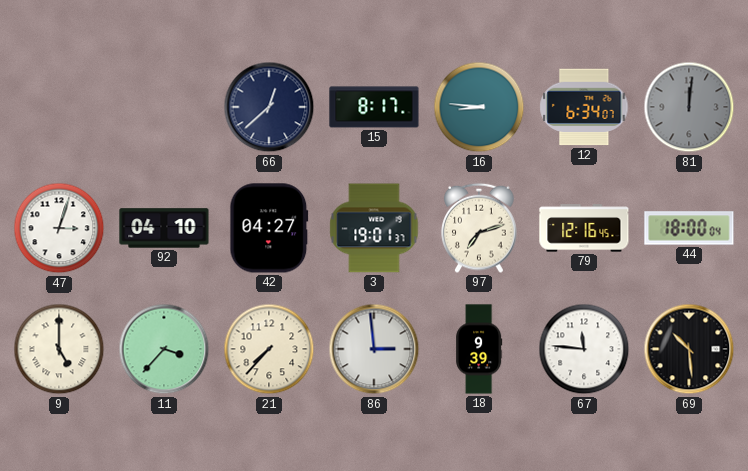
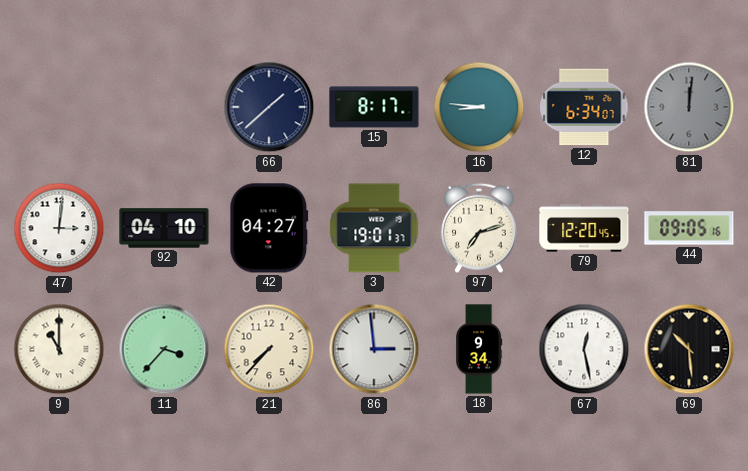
66: 12:38 -> 1:38 (269, 107)
47: 3:03 -> 3:01 (59, 228)
79: 12:16 -> 12:20 (584, 228)
44: 18:00 -> 09:05 (689, 228)
9: 5:00 -> 11:00 (59, 349)
18: 9:39 -> 9:34 (479, 349)
67: 11:46 -> 12:28 (584, 349)
